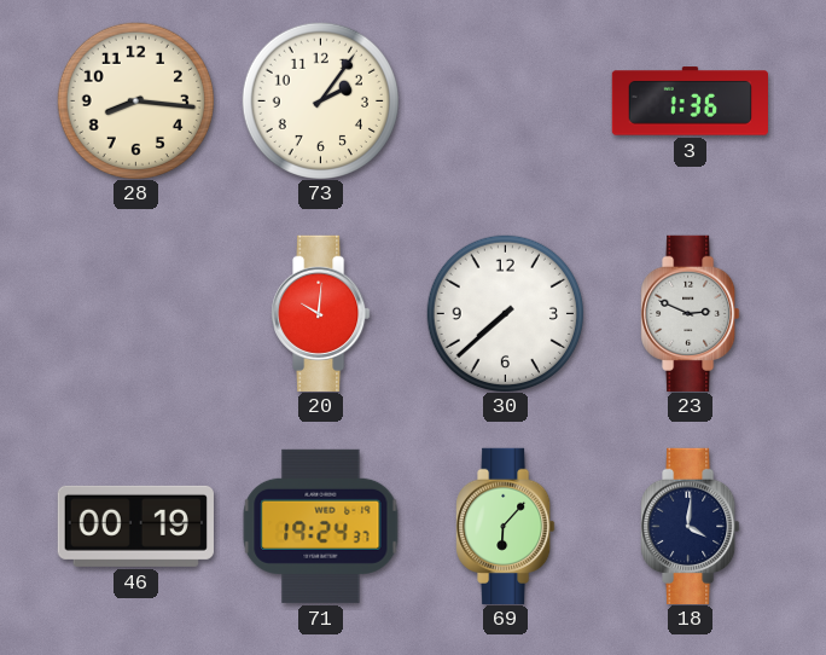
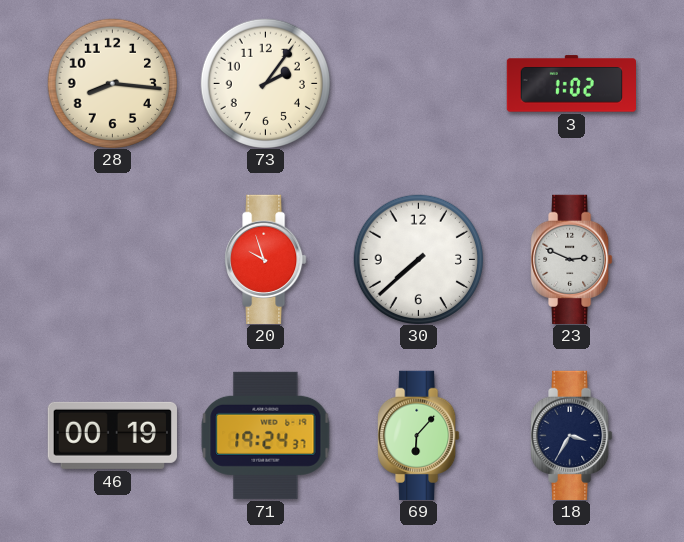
3: 1:36 -> 1:02 (571, 84)
20: 10:01 -> 9:57 (266, 259)
18: 4:01 -> 3:35 (572, 435)
